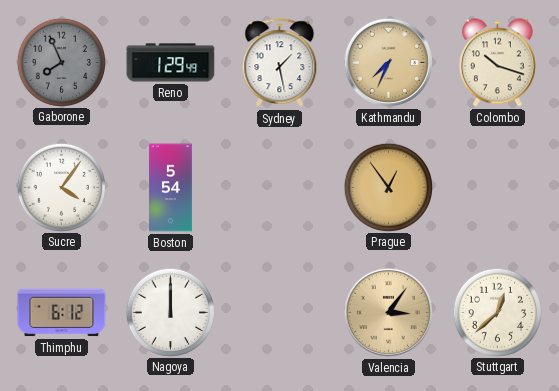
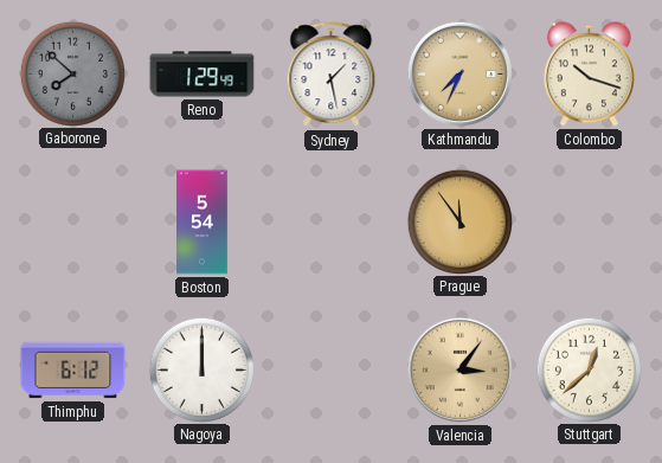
Gaborone: 7:56 -> 7:52 (72, 73)
Sucre: 4:06 -> none (61, 187)
Prague: 12:54 -> 11:54 (459, 221)
